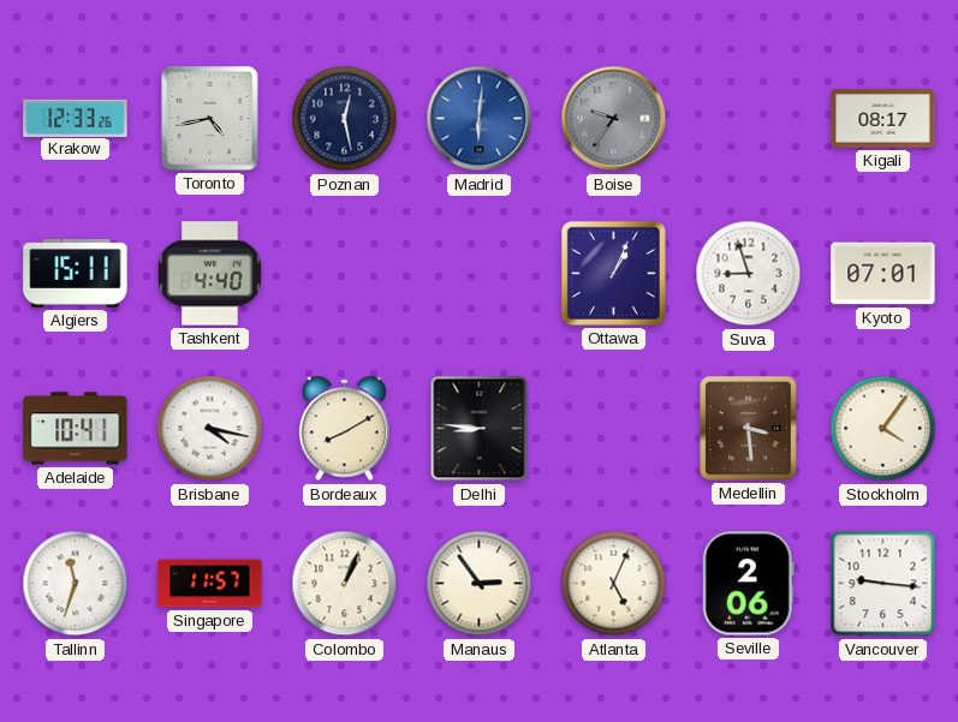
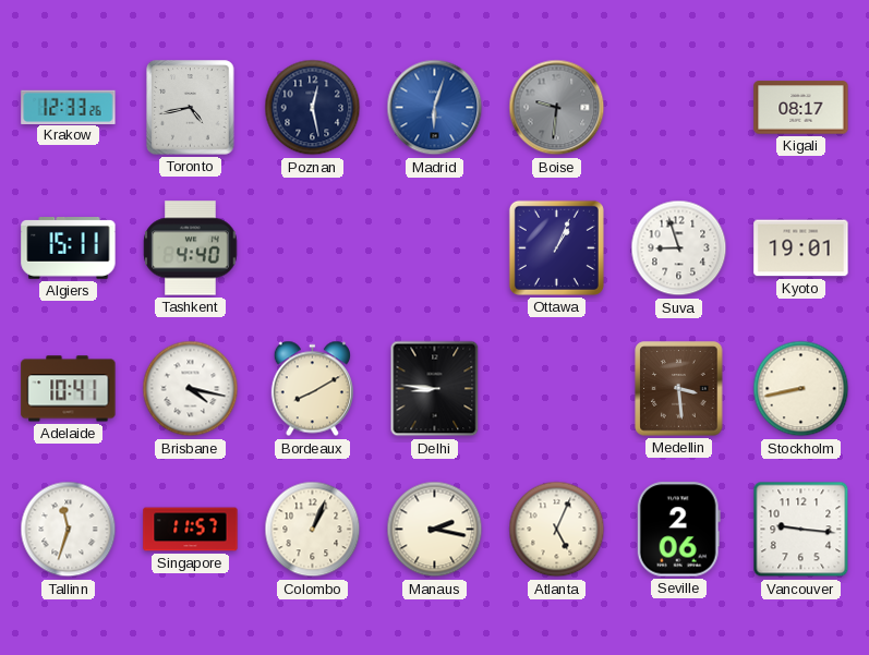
Madrid: 6:01 -> 6:03 (435, 108)
Boise: 9:36 -> 9:31 (557, 108)
Kyoto: 07:01 -> 19:01 (801, 248)
Stockholm: 4:06 -> 8:43 (801, 389)
Manaus: 2:54 -> 2:17 (435, 530)
